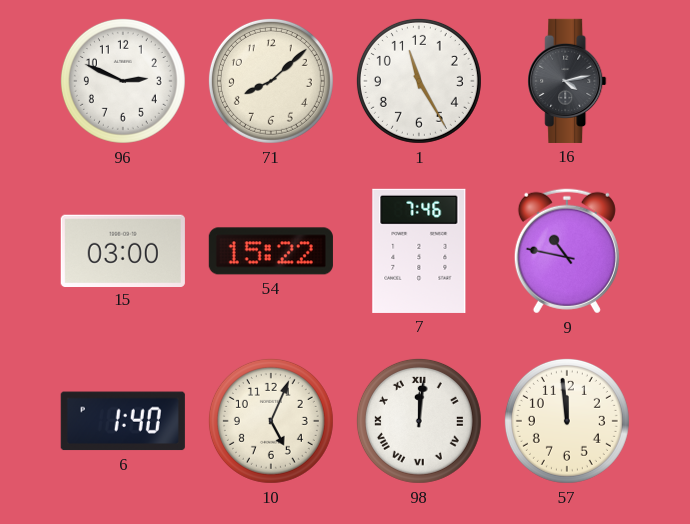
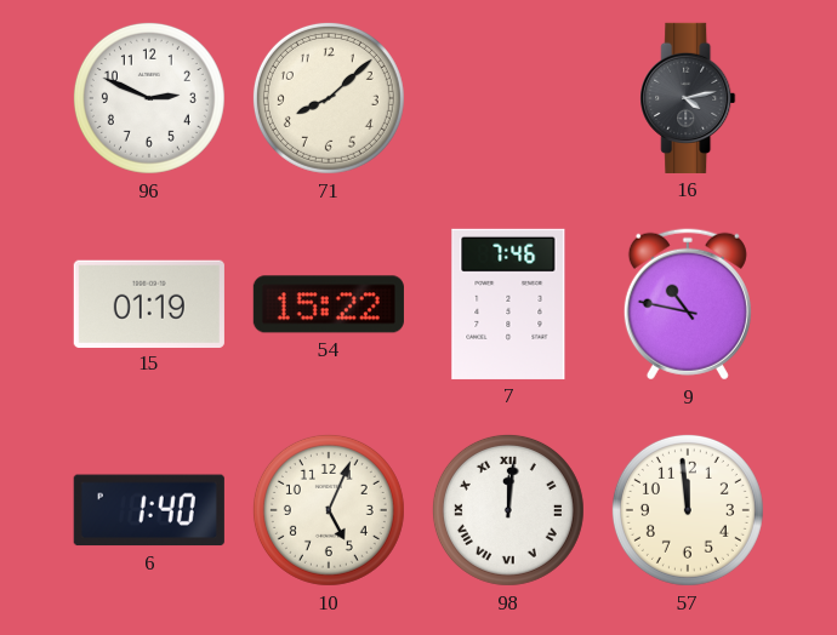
1: 11:25 -> none (419, 81)
15: 03:00 -> 01:19 (149, 303)
